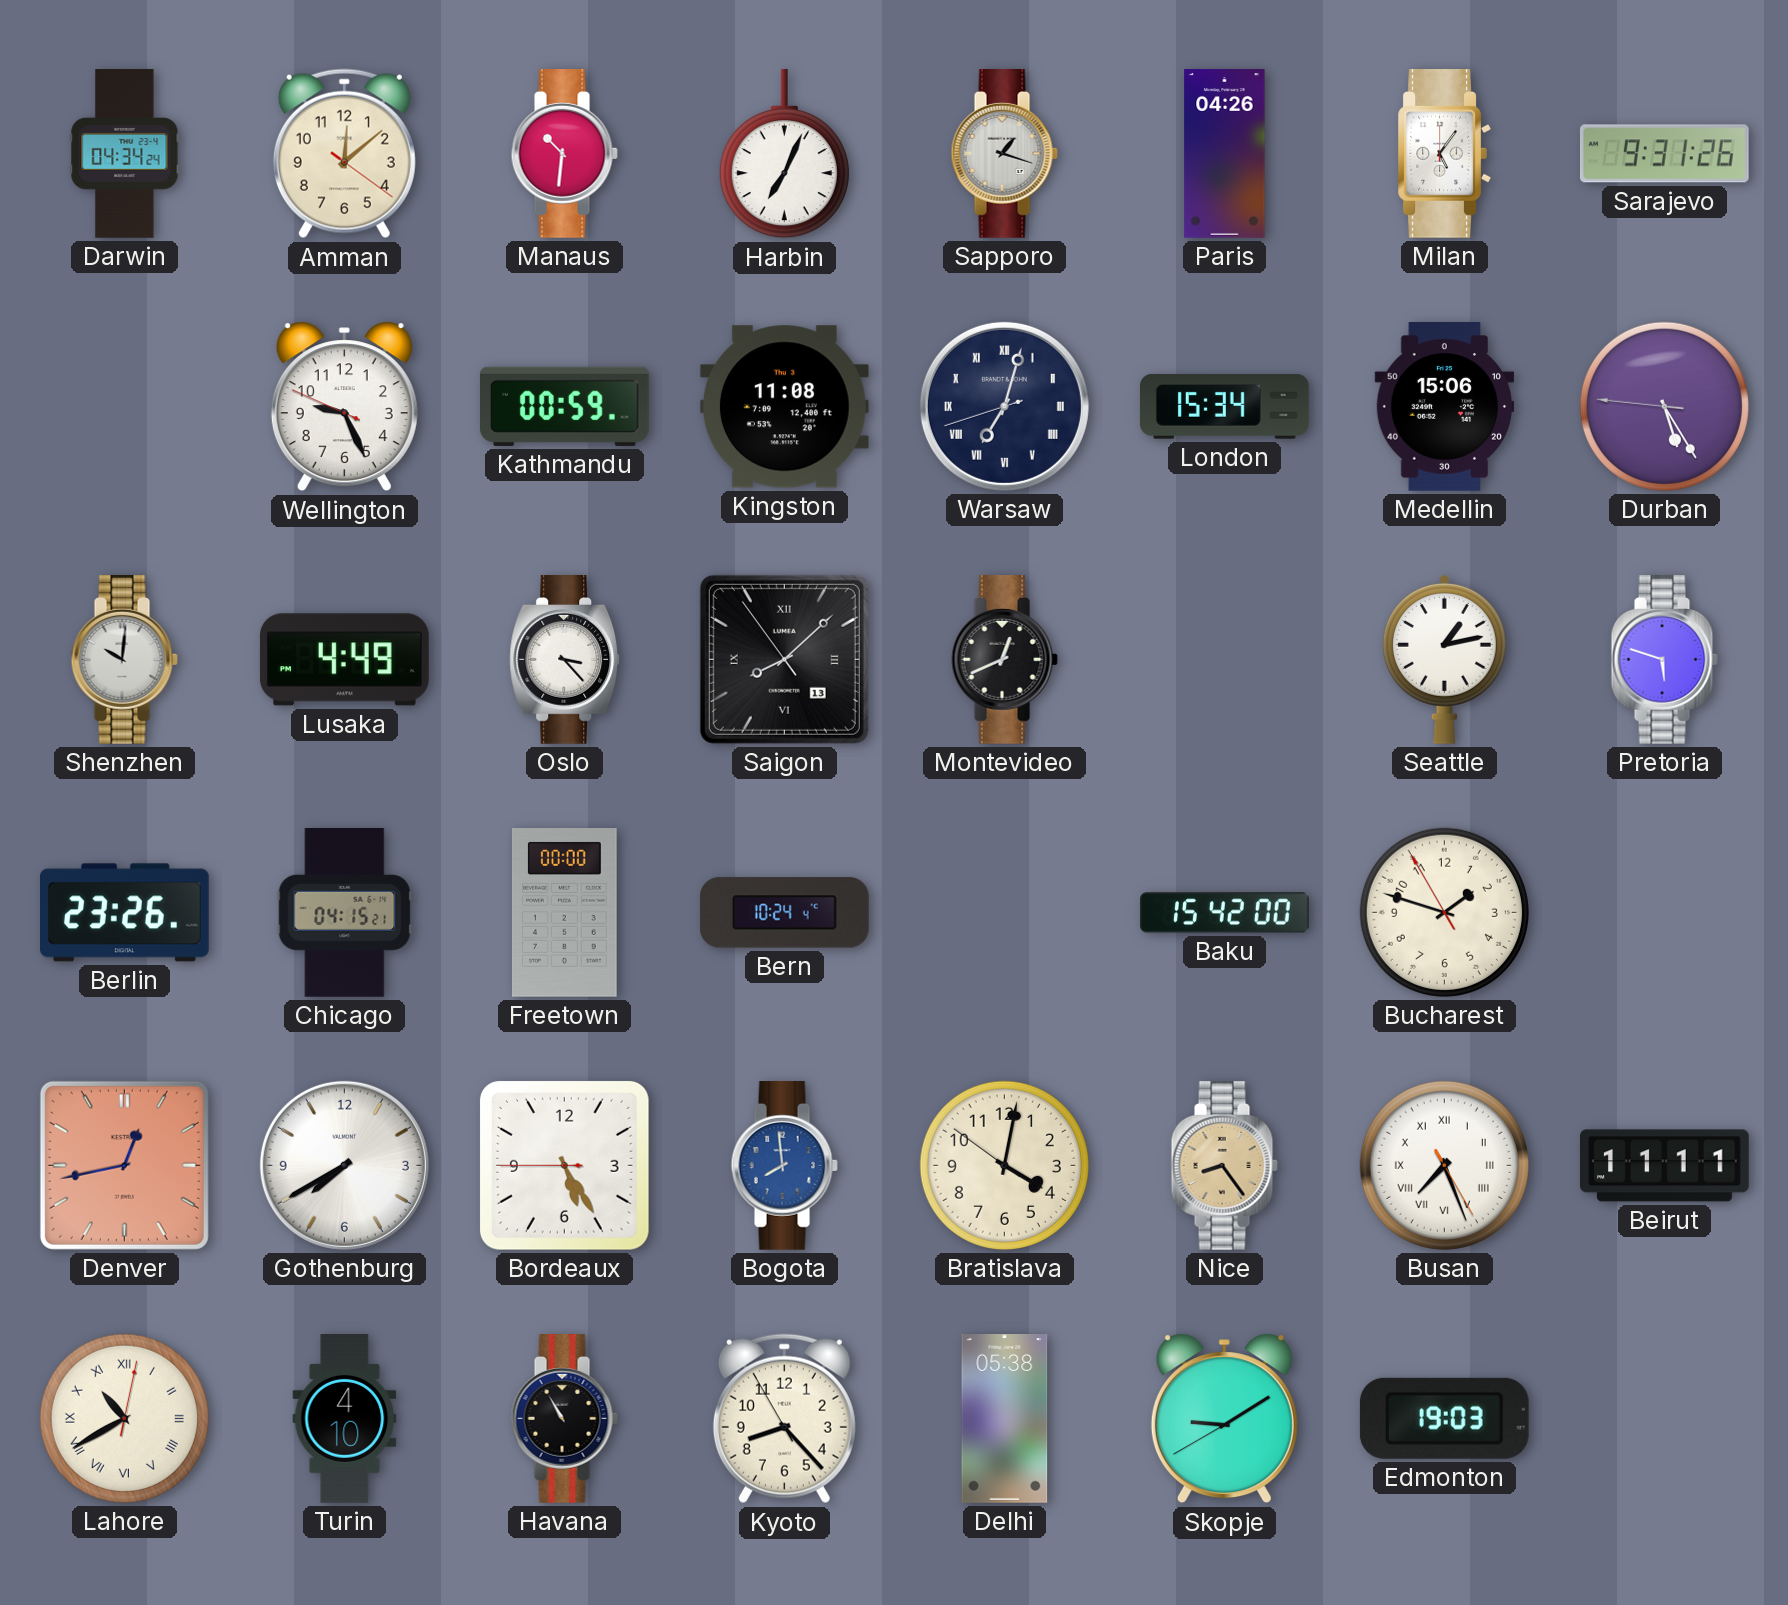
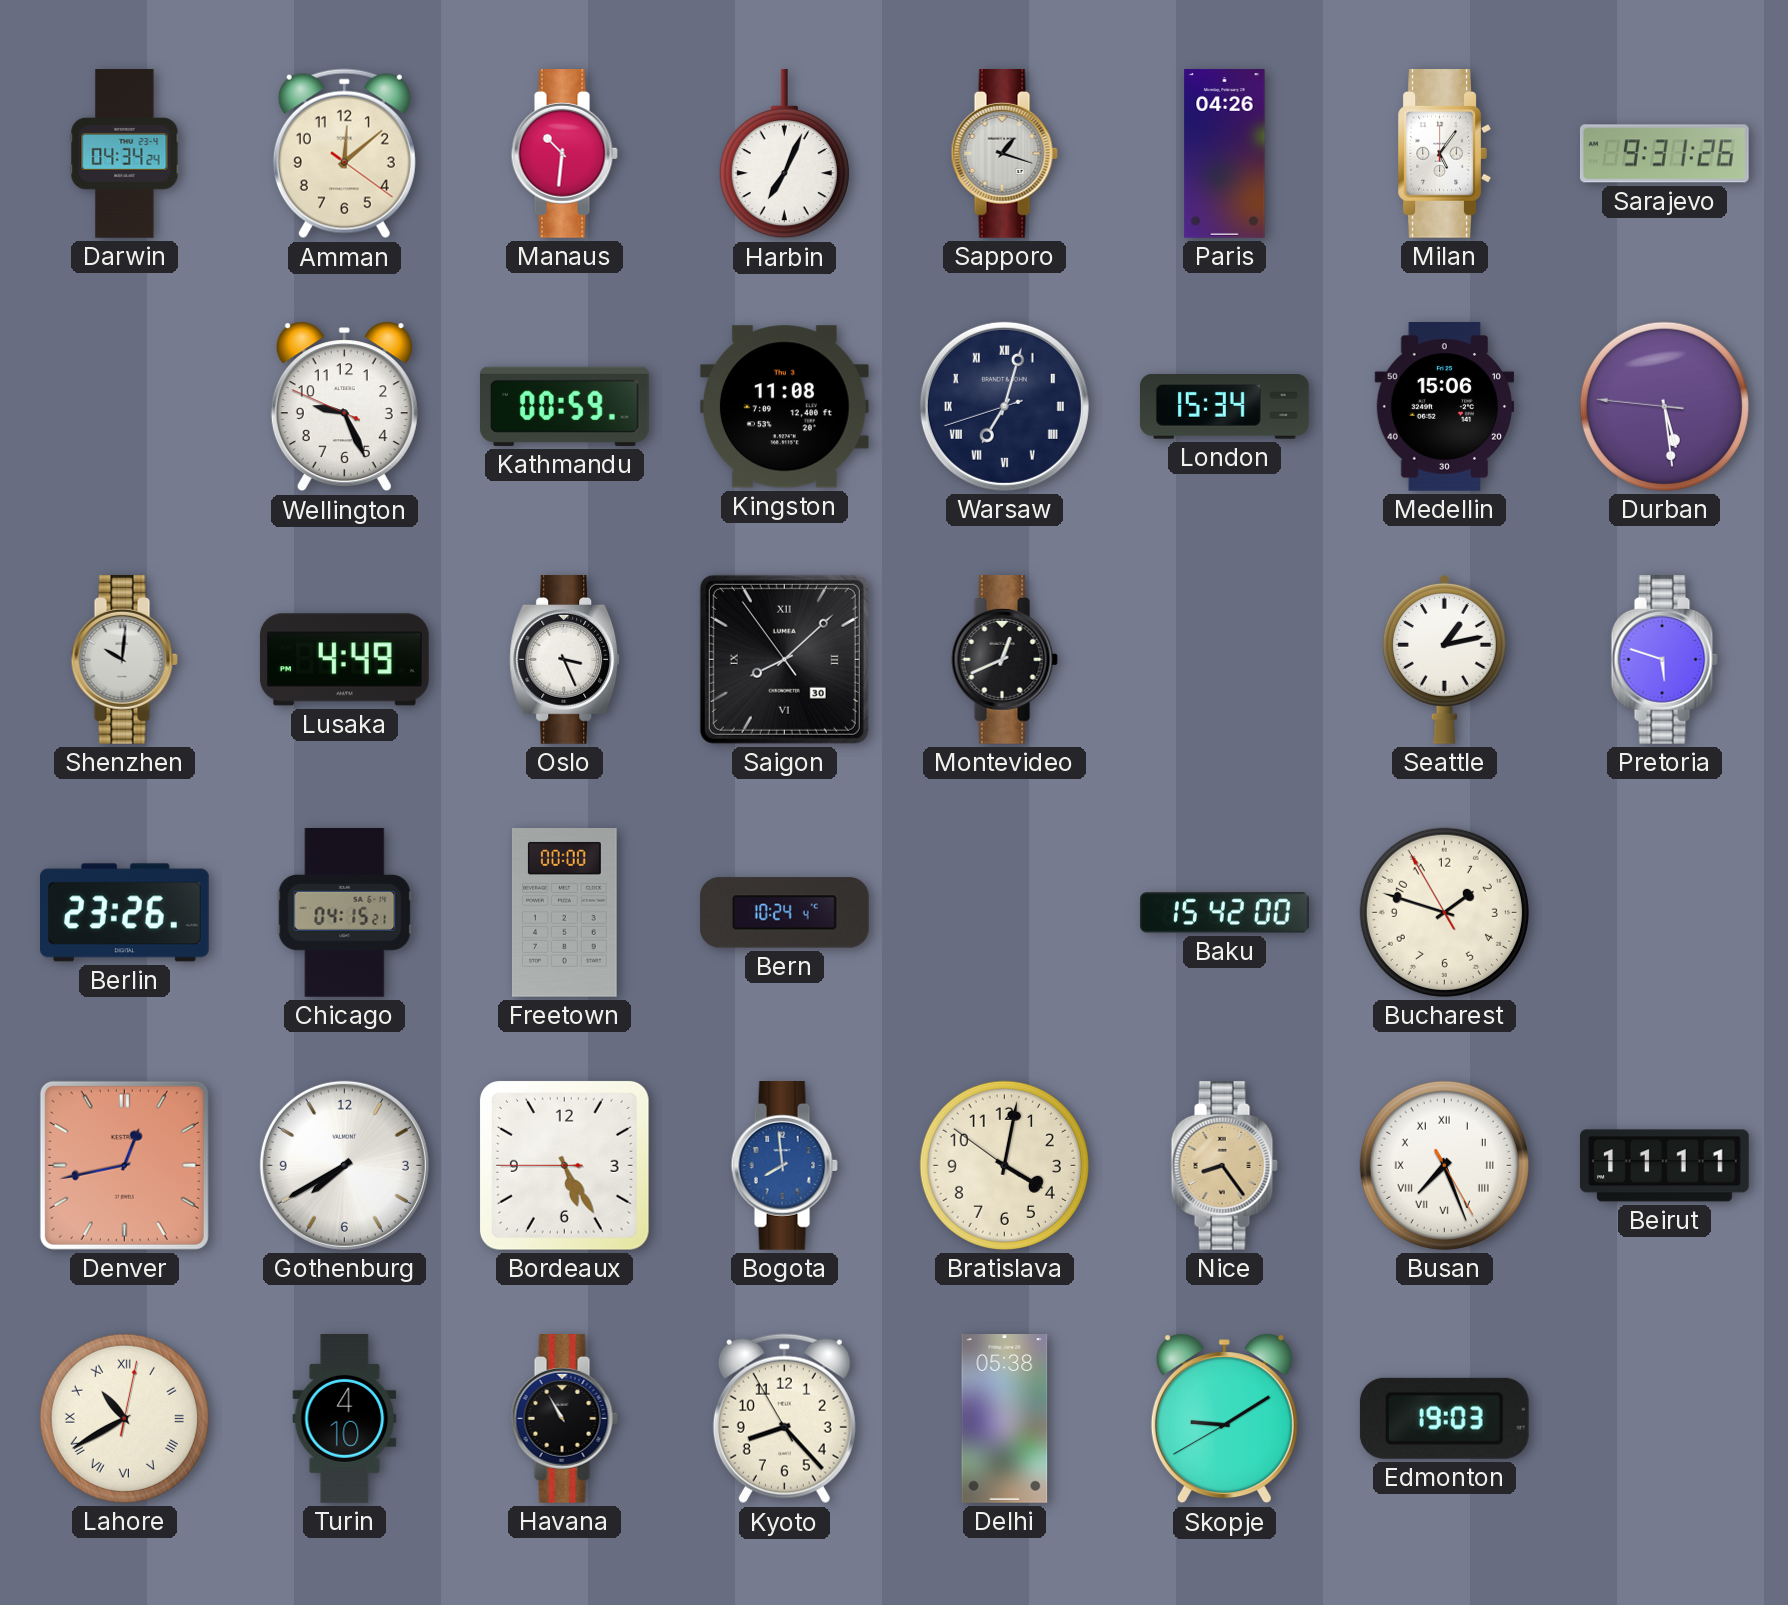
Durban: 5:24 -> 5:28 (1664, 406)
Oslo: 3:23 -> 3:26 (565, 660)
Saigon date: 13 -> 30 (784, 659)
